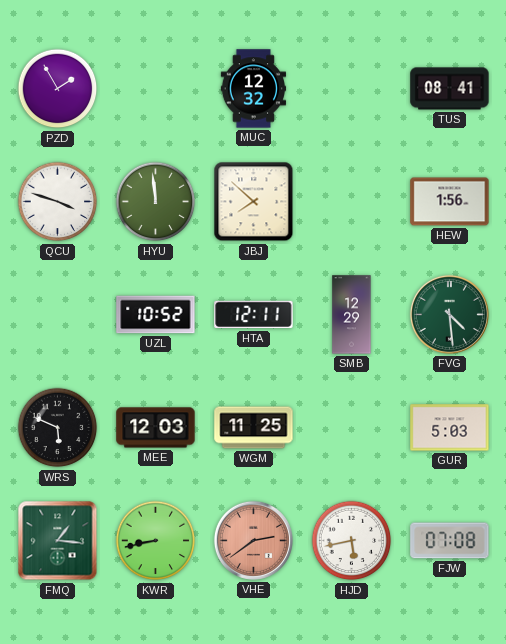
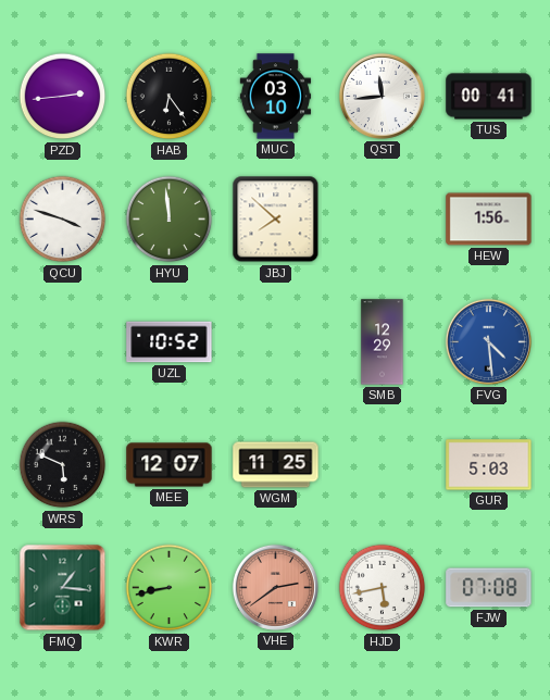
PZD: 1:55 -> 2:44 (63, 97)
HAB: none -> 6:24 (170, 97)
MUC: 12:32 -> 03:10 (276, 97)
QST: none -> 11:44 (382, 96)
TUS: 08:41 -> 00:41 (489, 97)
HTA: 12:11 -> none (254, 315)
FVG dial: green -> blue (488, 341)
MEE: 12:03 -> 12:07 (170, 465)
